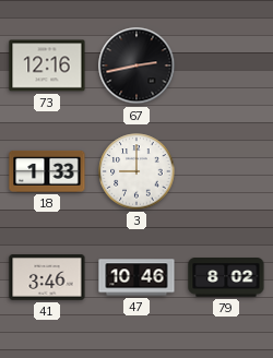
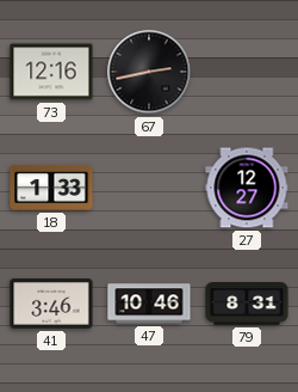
3: 9:00 -> none (136, 171)
27: none -> 12:27 (247, 188)
79: 8:02 -> 8:31 (247, 304)
